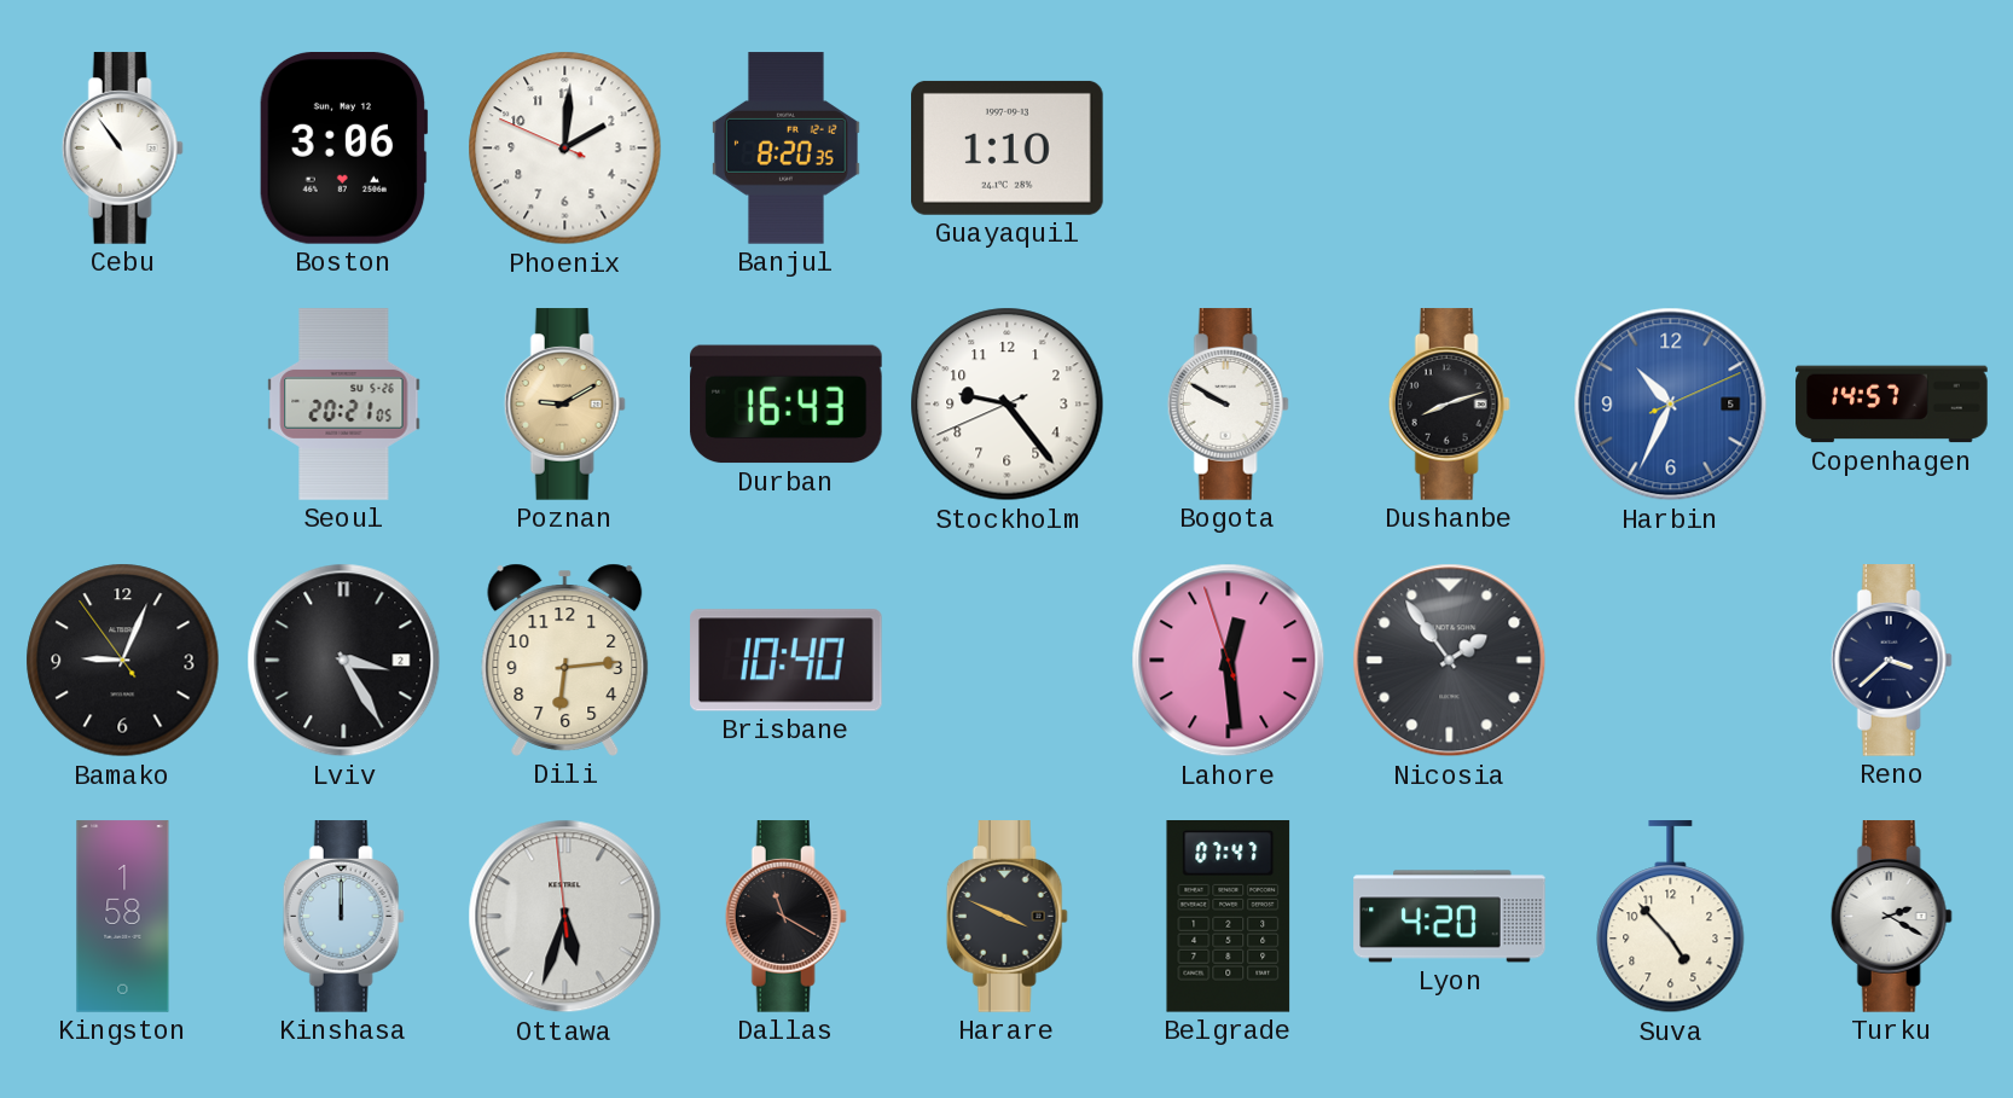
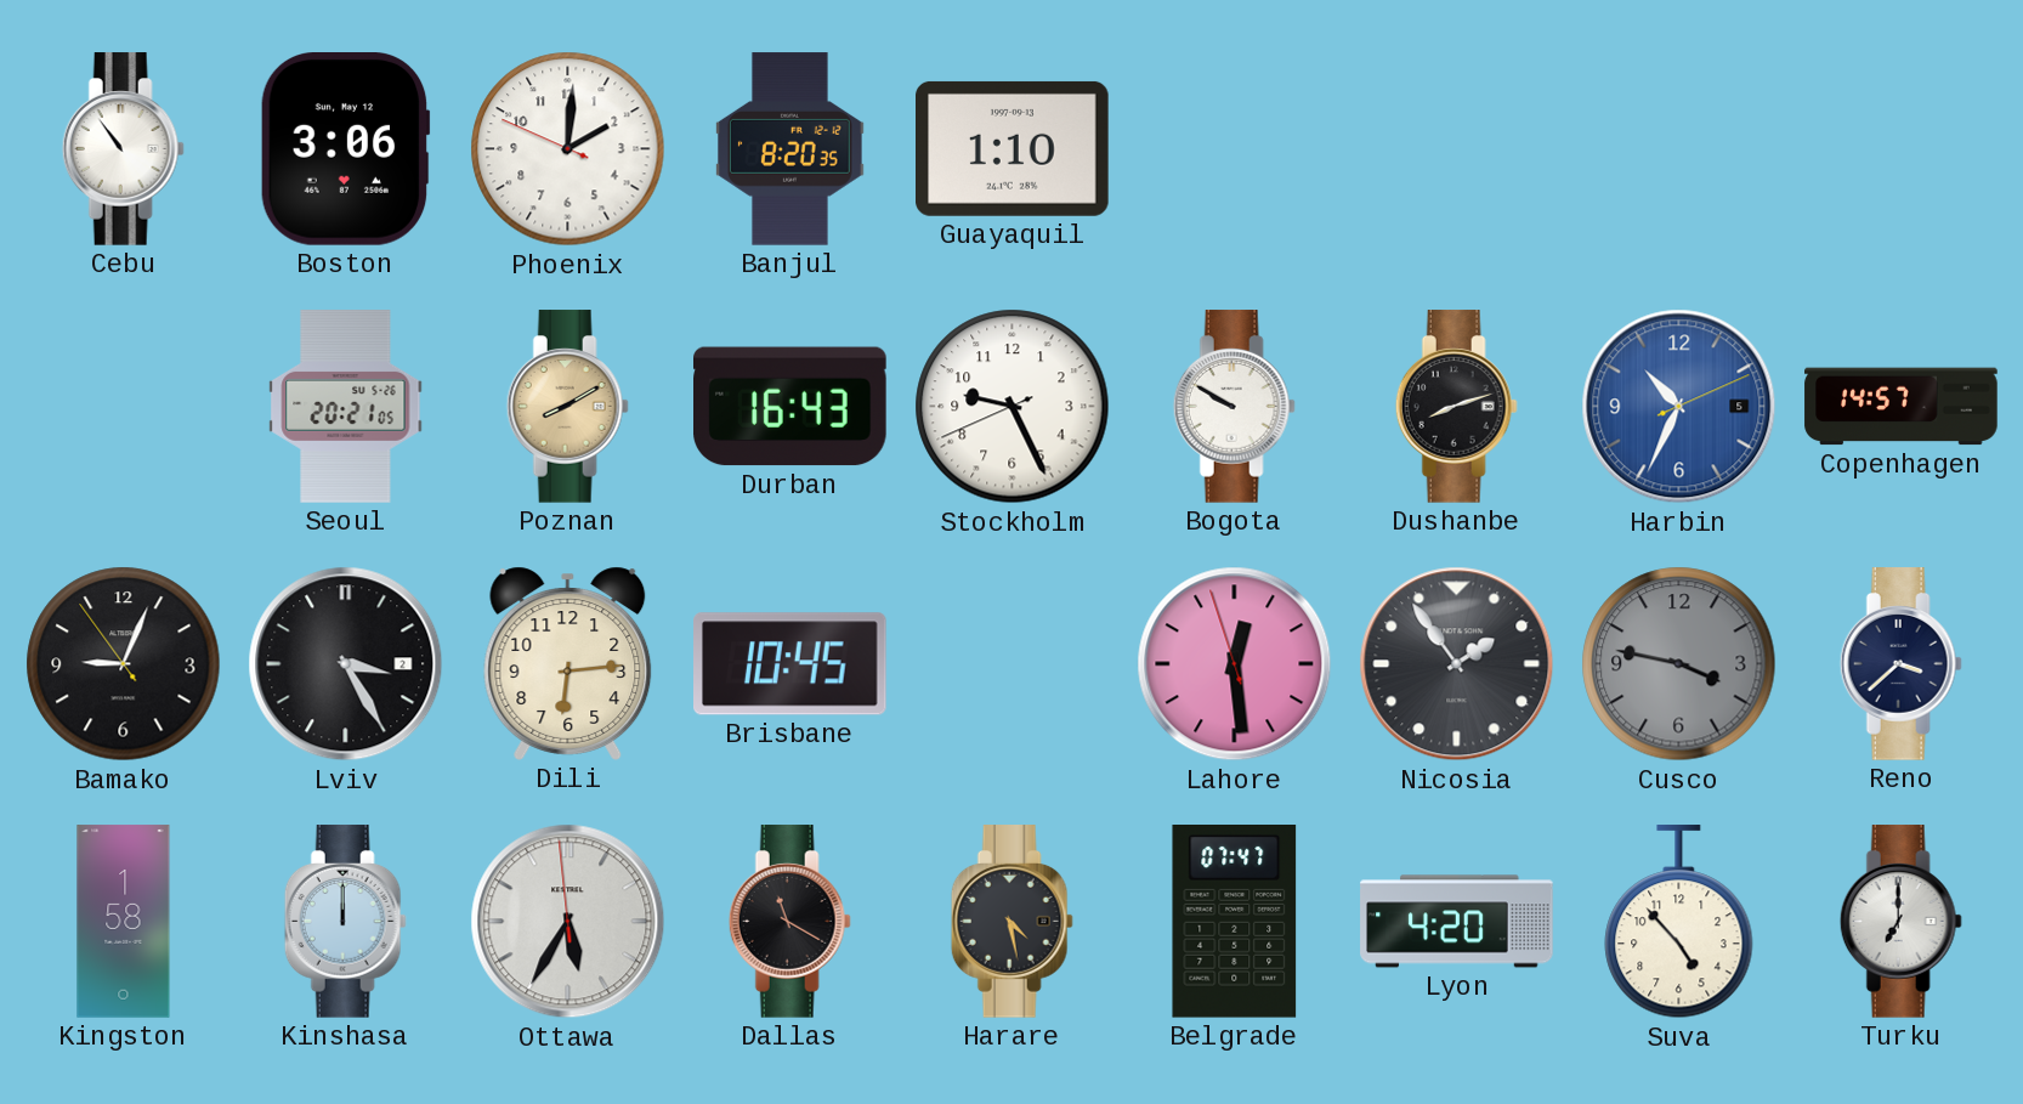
Poznan: 9:10 -> 8:10 (567, 407)
Stockholm: 9:23 -> 9:25 (1013, 407)
Brisbane: 10:40 -> 10:45 (790, 664)
Cusco: none -> 3:47 (1679, 664)
Ottawa: 5:32 -> 5:34 (568, 922)
Harare: 3:49 -> 4:28 (1011, 922)
Turku: 2:20 -> 7:00 (1900, 922)
